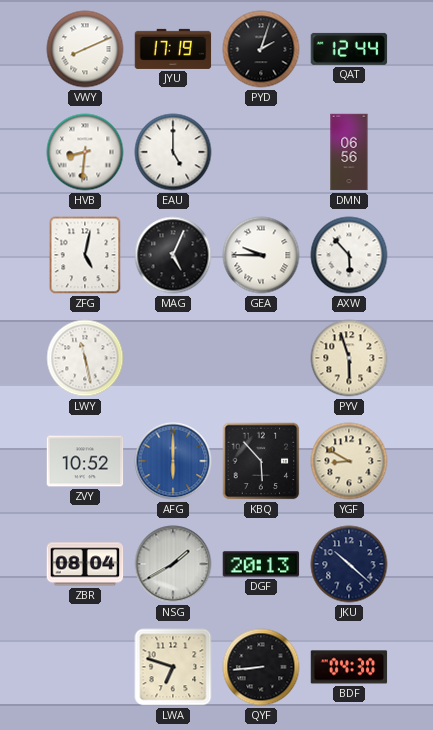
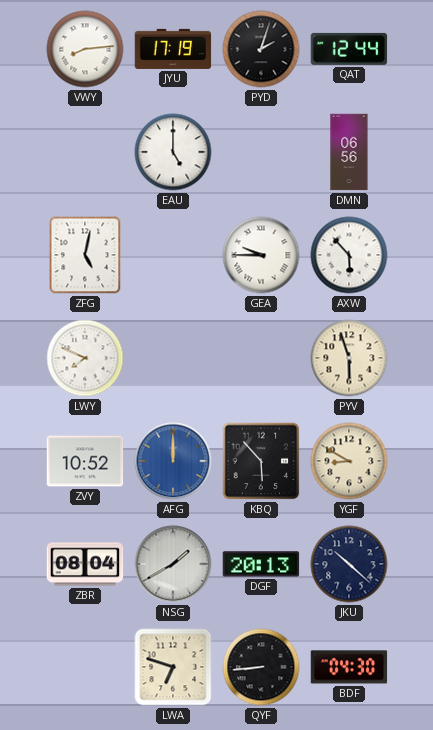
VWY: 8:11 -> 8:14 (85, 49)
HVB: 8:31 -> none (85, 152)
MAG: 5:04 -> none (173, 255)
LWY: 11:28 -> 7:49 (85, 358)
AFG: 6:00 -> 12:00 (173, 461)
